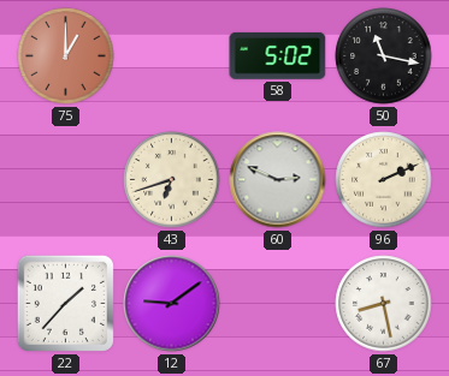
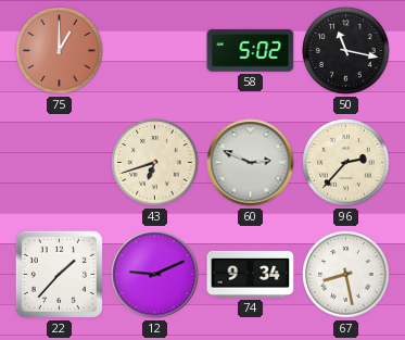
96: 2:11 -> 2:37 (346, 163)
12: 9:09 -> 9:11 (155, 275)
74: none -> 9:34 (251, 274)
